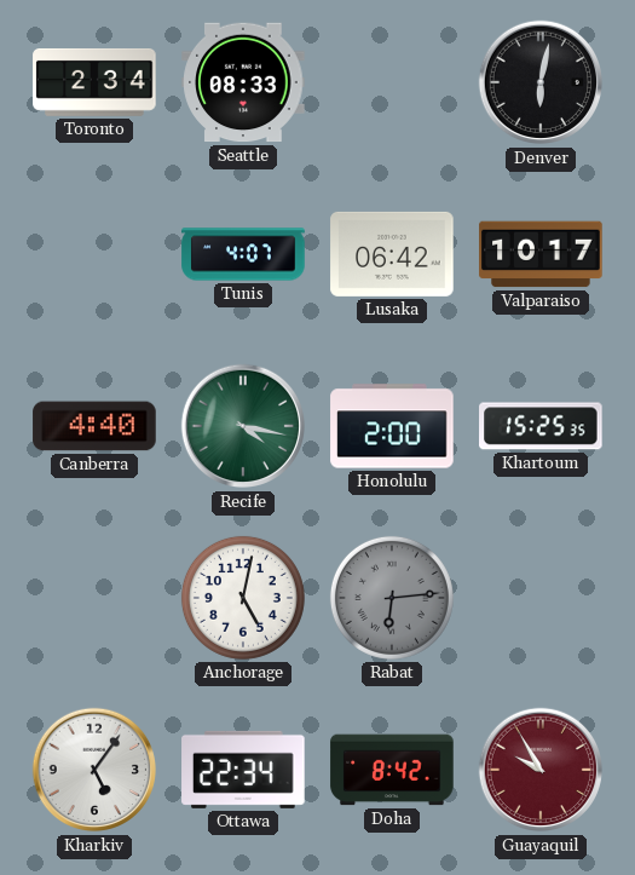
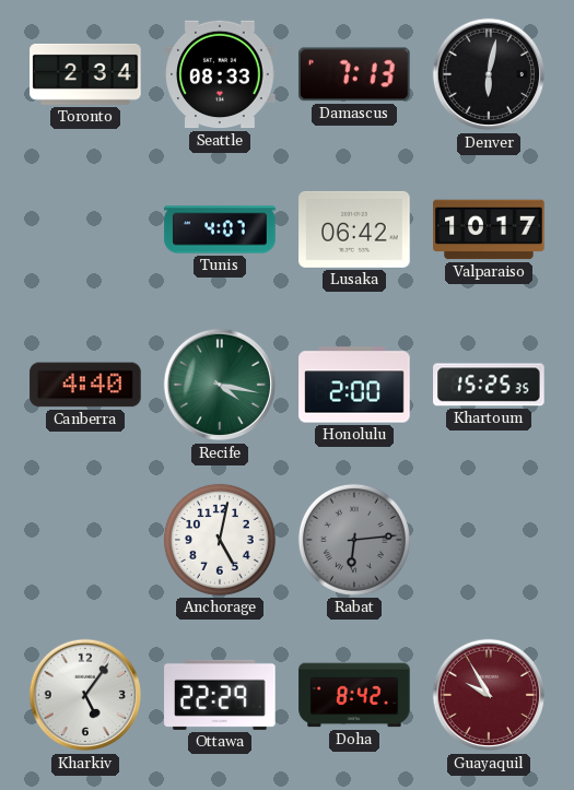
Damascus: none -> 7:13 (354, 74)
Ottawa: 22:34 -> 22:29 (220, 695)
